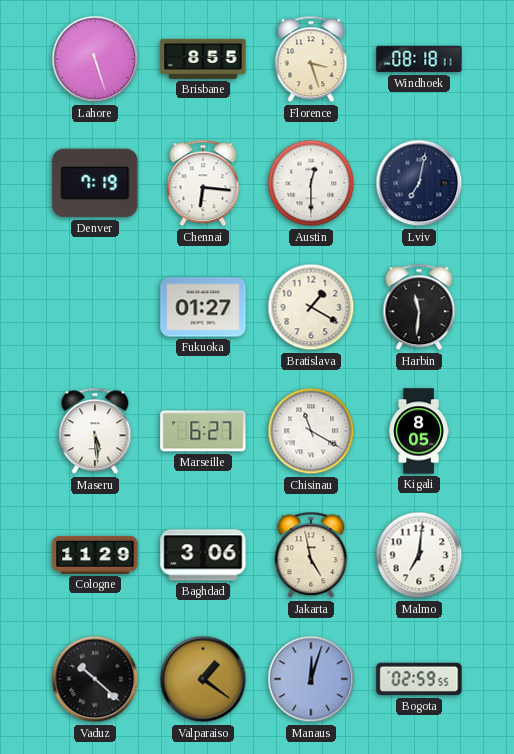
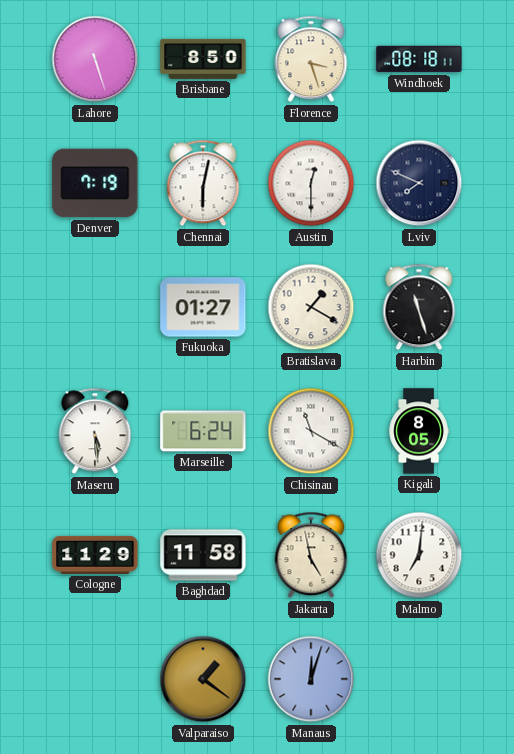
Brisbane: 8:55 -> 8:50 (203, 59)
Chennai: 6:16 -> 6:02 (203, 183)
Lviv: 7:02 -> 7:49 (419, 183)
Harbin: 11:31 -> 11:27 (419, 307)
Marseille: 6:27 -> 6:24 (203, 431)
Baghdad: 3:06 -> 11:58 (203, 555)
Vaduz: 10:22 -> none (95, 679)
Bogota: 02:59 -> none (419, 679)
